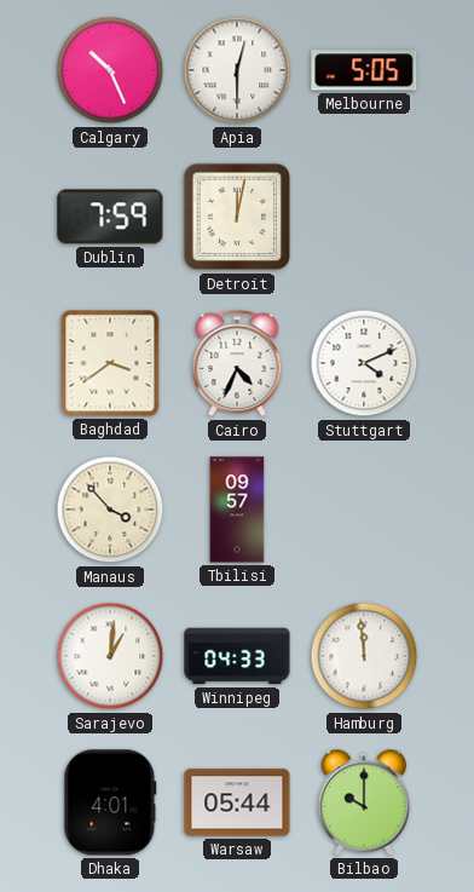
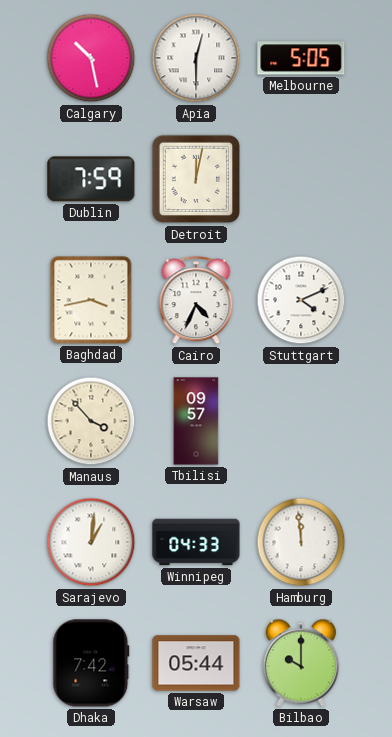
Calgary: 10:26 -> 10:28 (91, 58)
Baghdad: 3:39 -> 3:43 (91, 300)
Dhaka: 4:01 -> 7:42 (91, 663)
